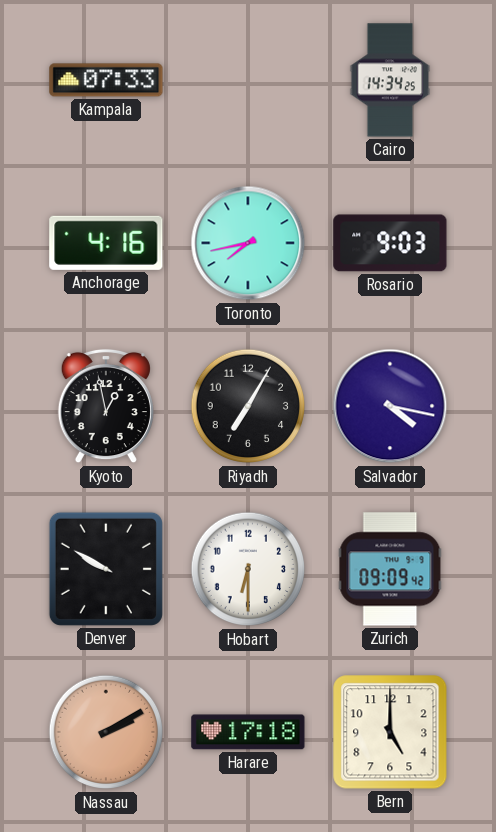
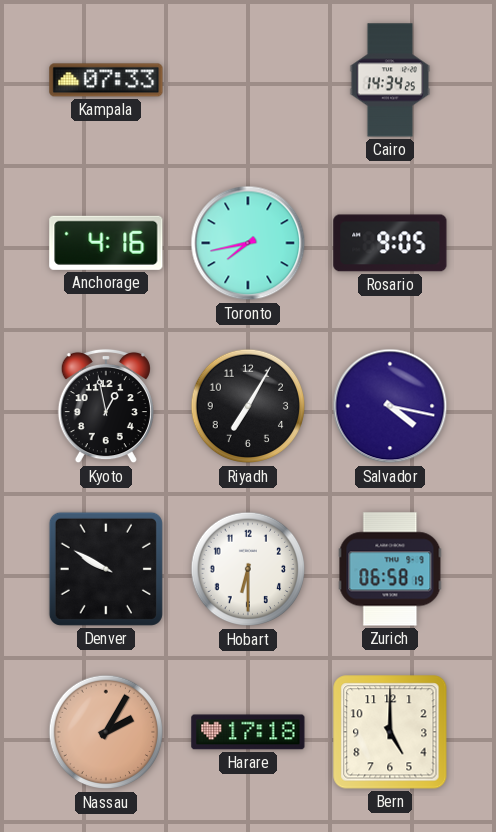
Rosario: 9:03 -> 9:05 (390, 243)
Zurich: 09:09 -> 06:58 (390, 569)
Nassau: 2:10 -> 2:05 (106, 732)
